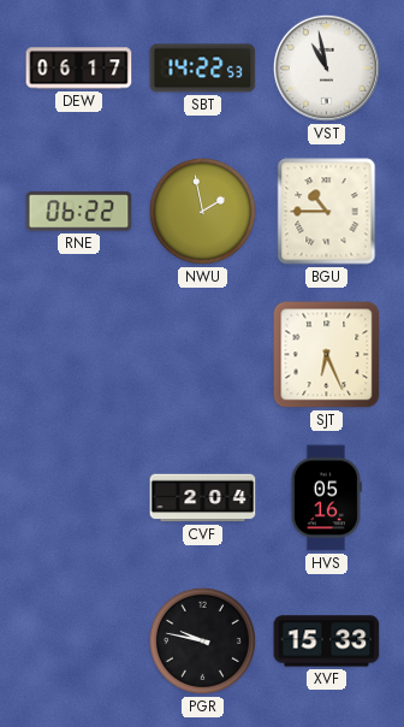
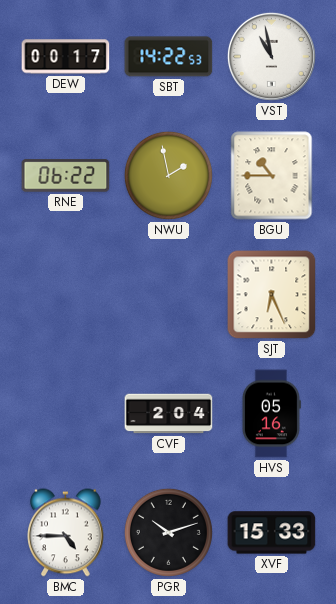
DEW: 06:17 -> 00:17 (66, 57)
BMC: none -> 4:45 (66, 533)
PGR: 9:47 -> 10:12 (168, 532)
